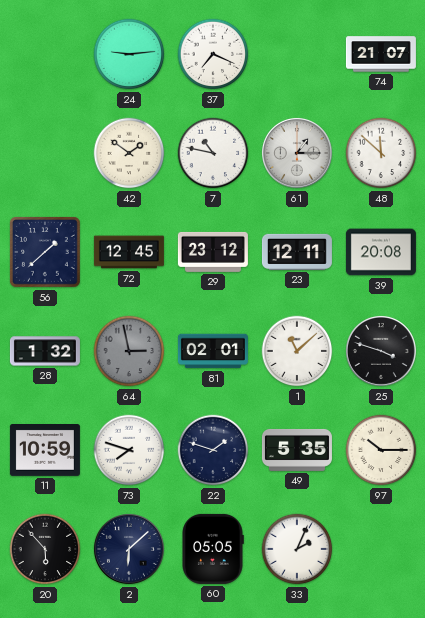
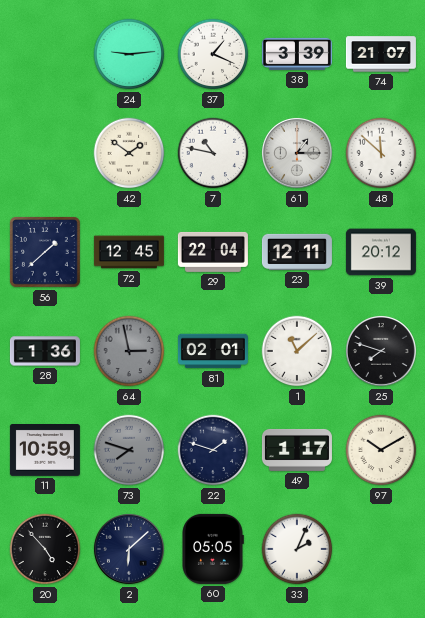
37: 7:19 -> 1:19 (213, 54)
38: none -> 3:39 (297, 54)
29: 23:12 -> 22:04 (213, 252)
39: 20:08 -> 20:12 (381, 252)
28: 1:32 -> 1:36 (45, 351)
25: 3:48 -> 7:48 (381, 351)
73 dial: white -> grey (129, 450)
49: 5:35 -> 1:17 (297, 450)
97: 10:15 -> 10:10 (381, 450)
20: 5:53 -> 4:53 (45, 549)
